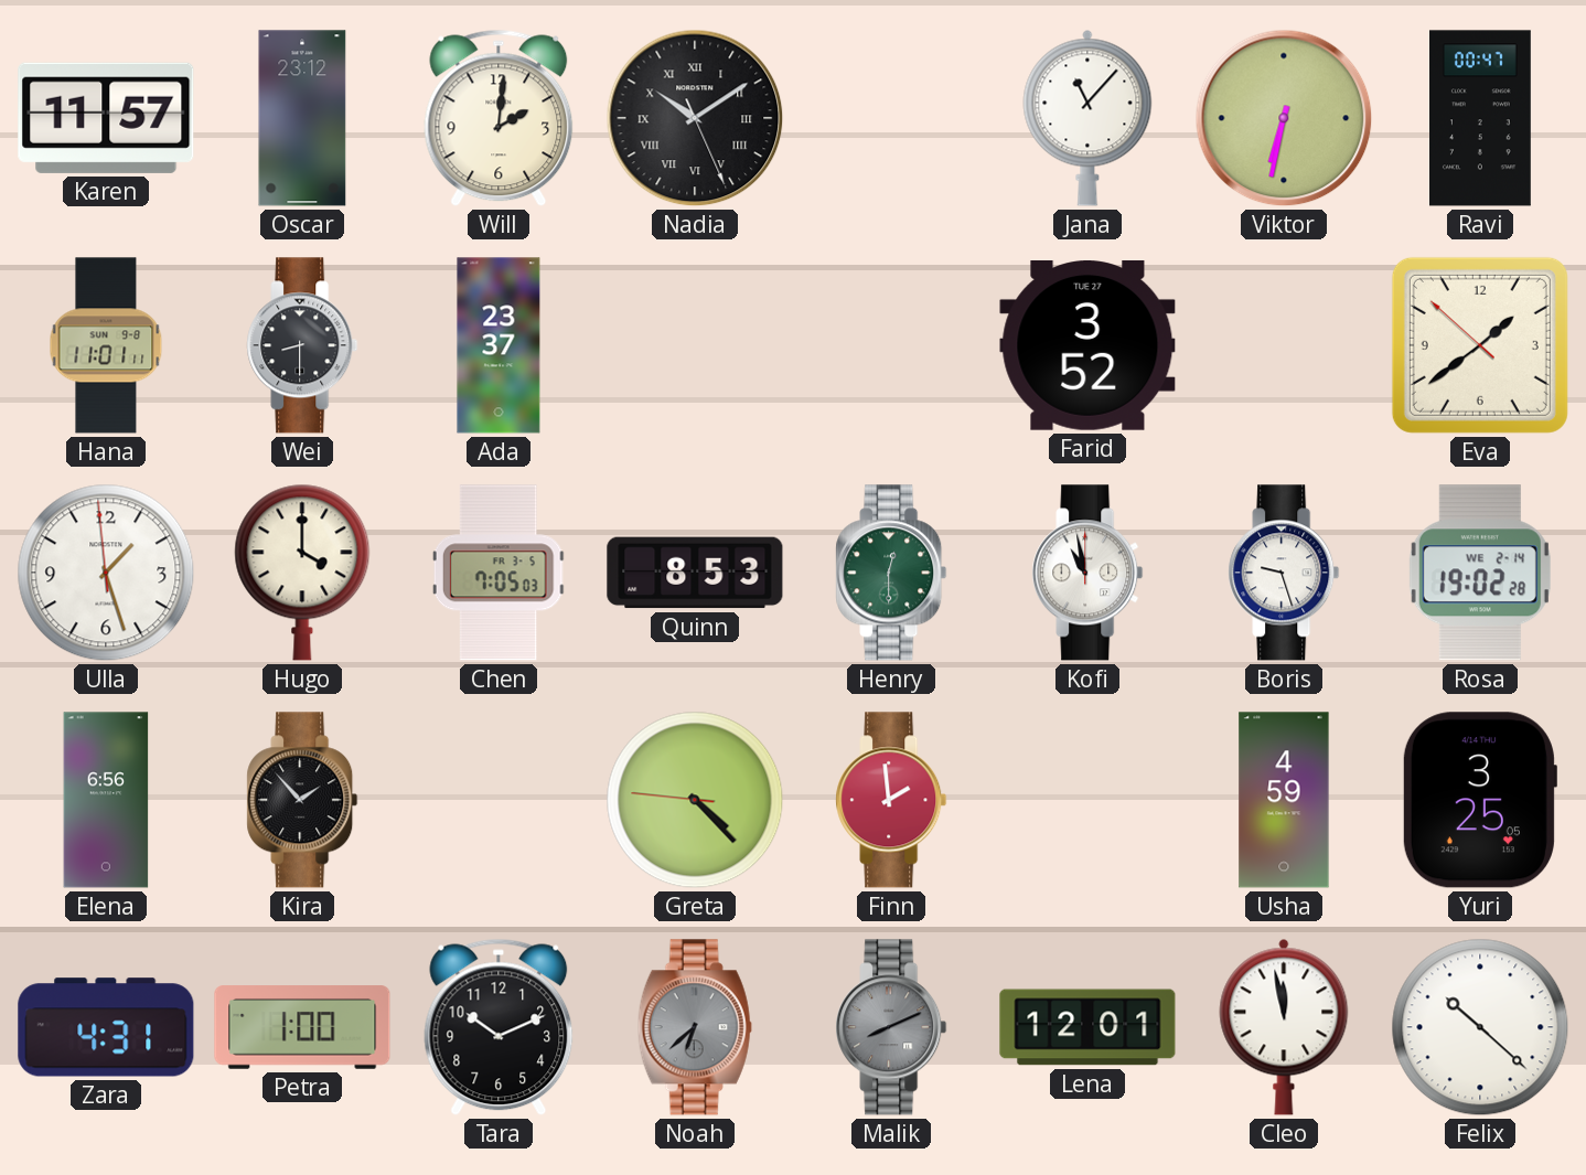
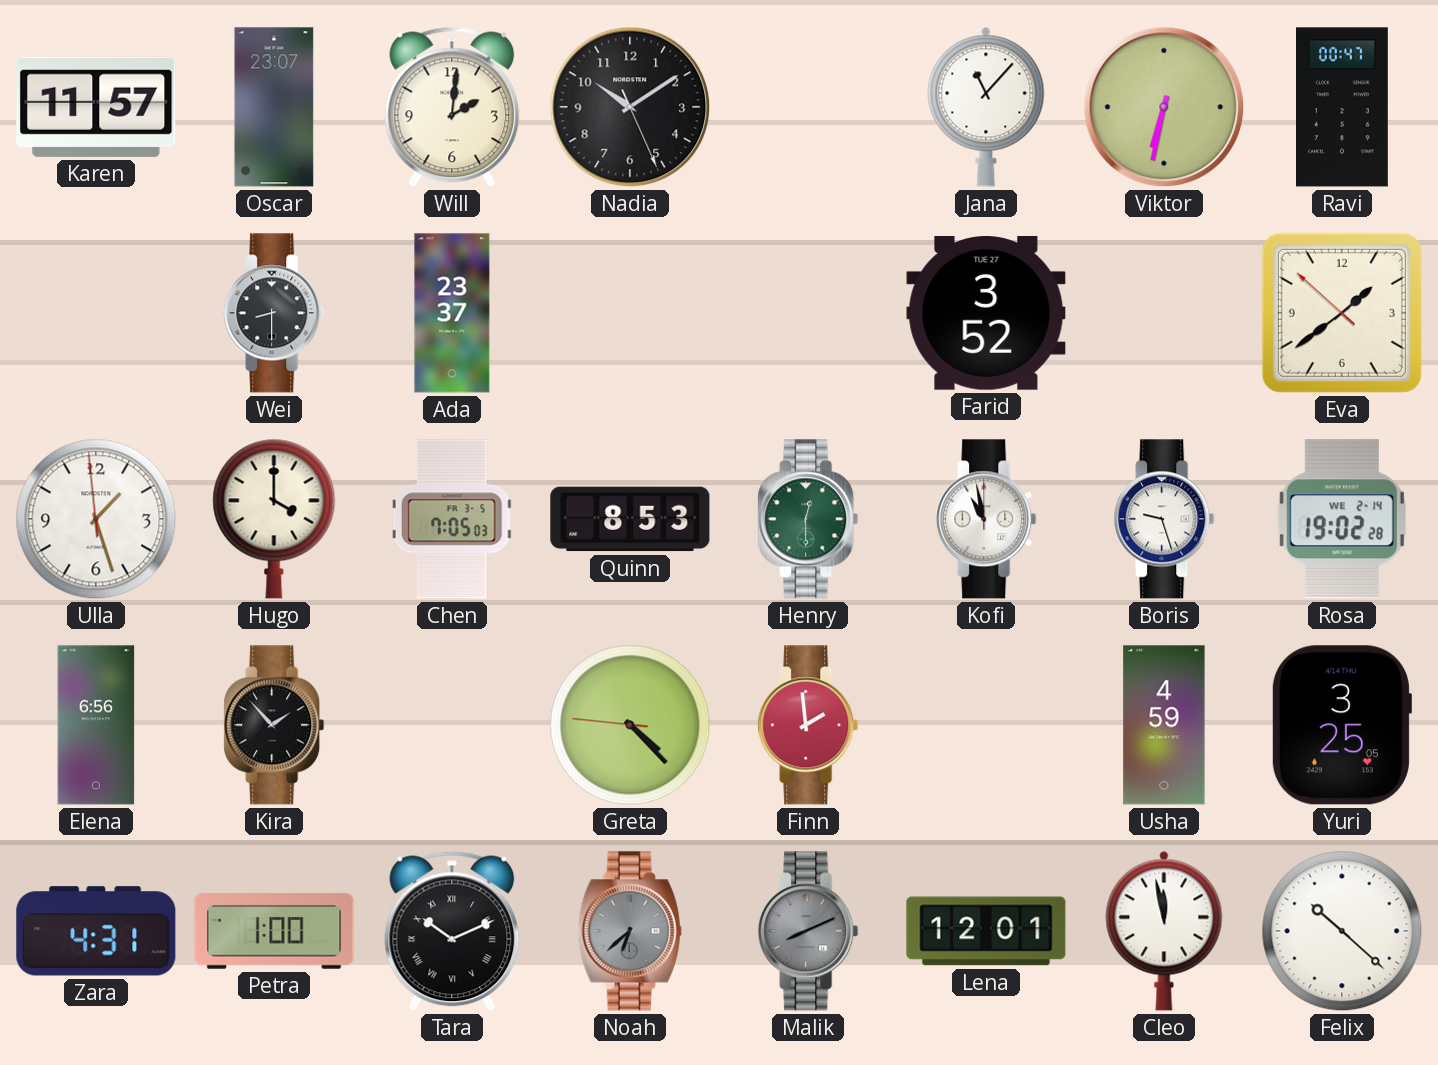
Oscar: 23:12 -> 23:07 (274, 107)
Nadia numerals: Roman -> Arabic (630, 107)
Hana: 11:01 -> none (106, 345)
Tara numerals: Arabic -> Roman (452, 931)
